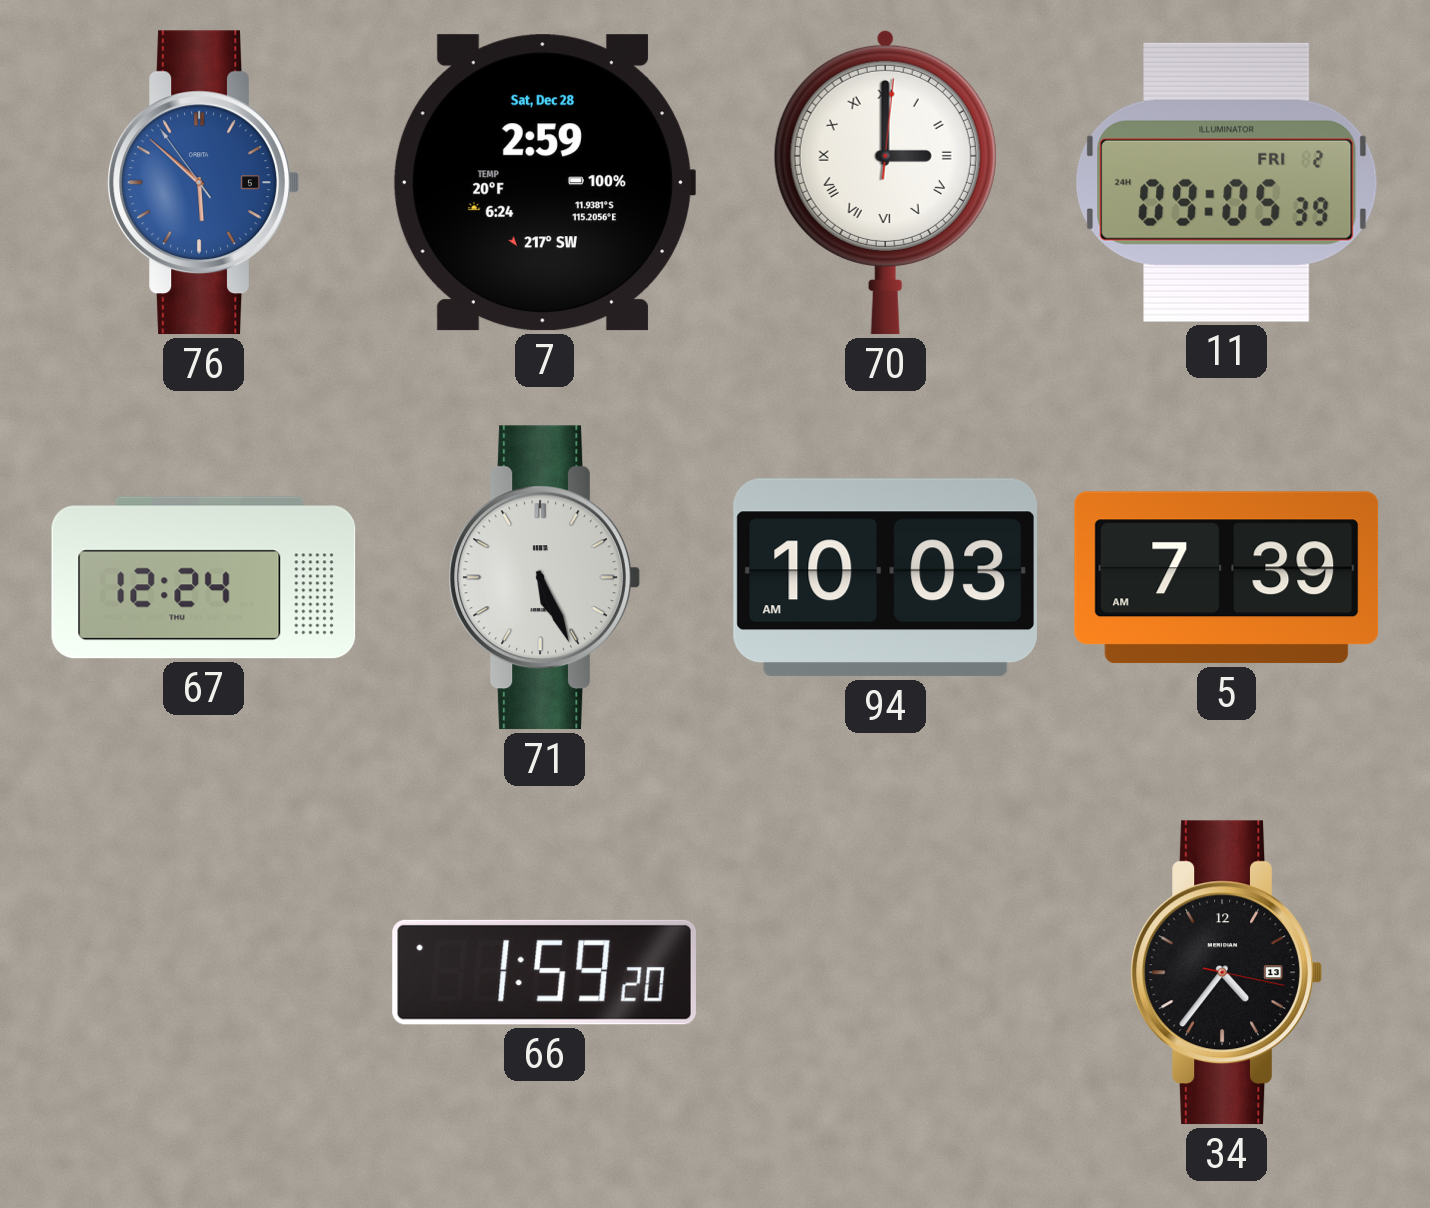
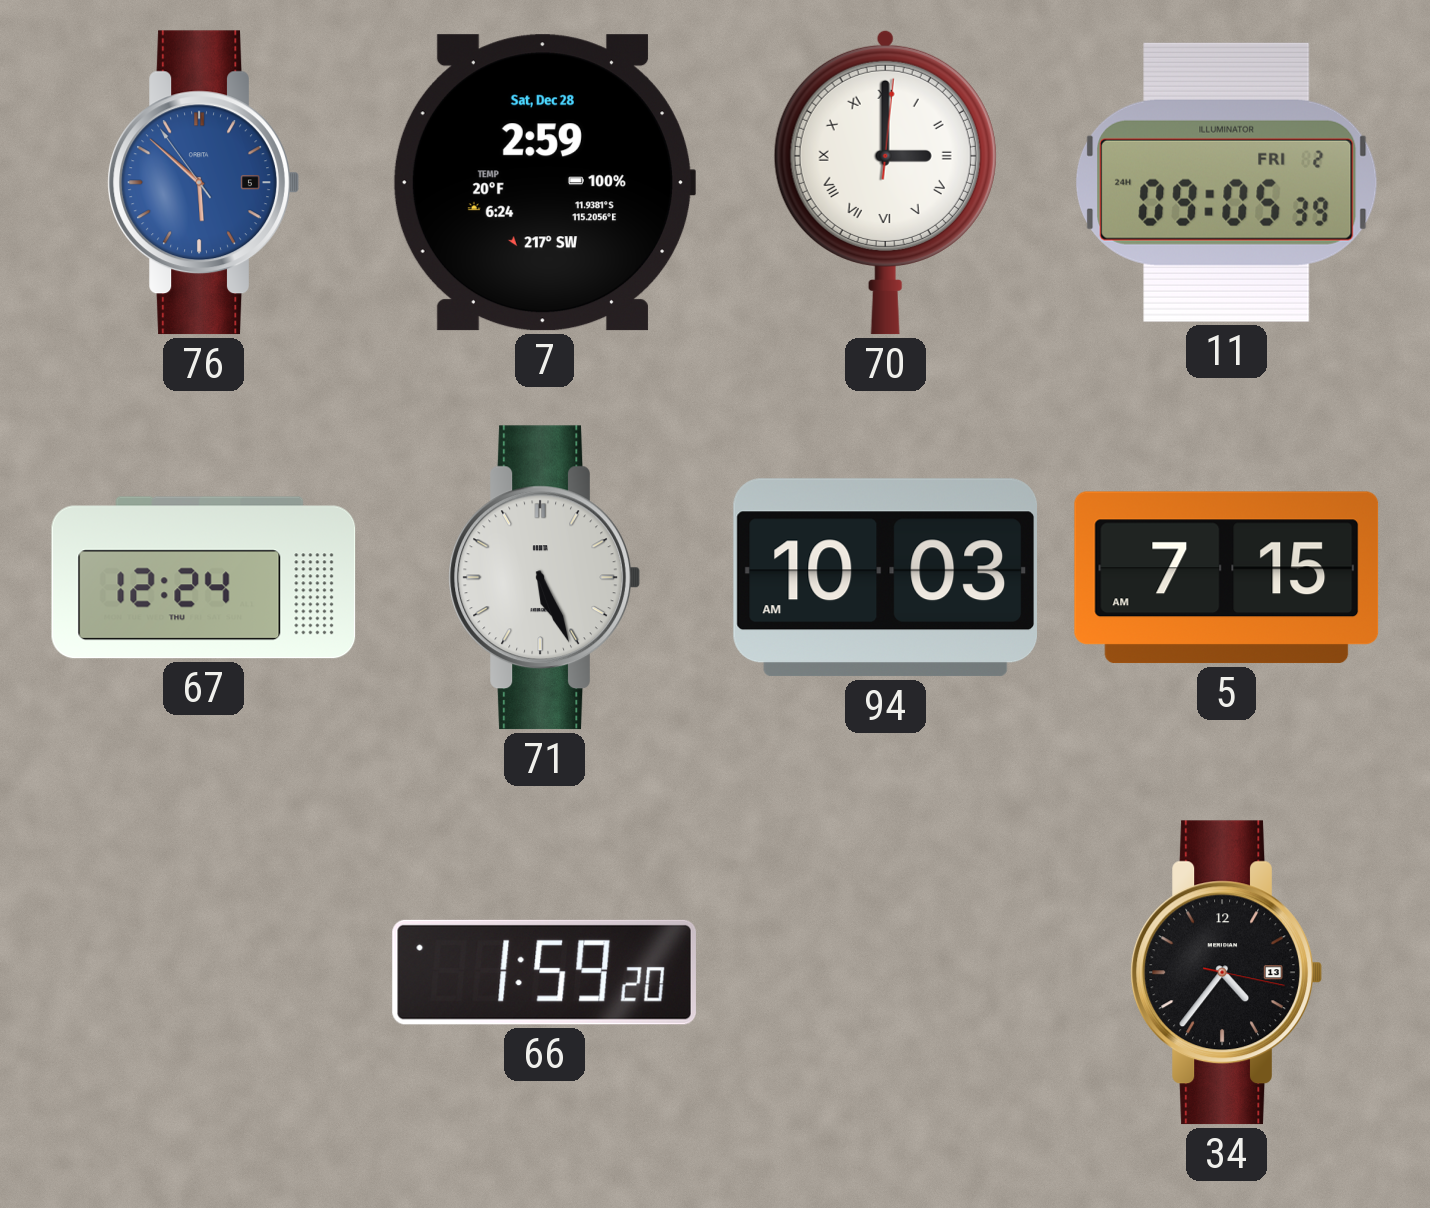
5: 7:39 -> 7:15 (1227, 578)
